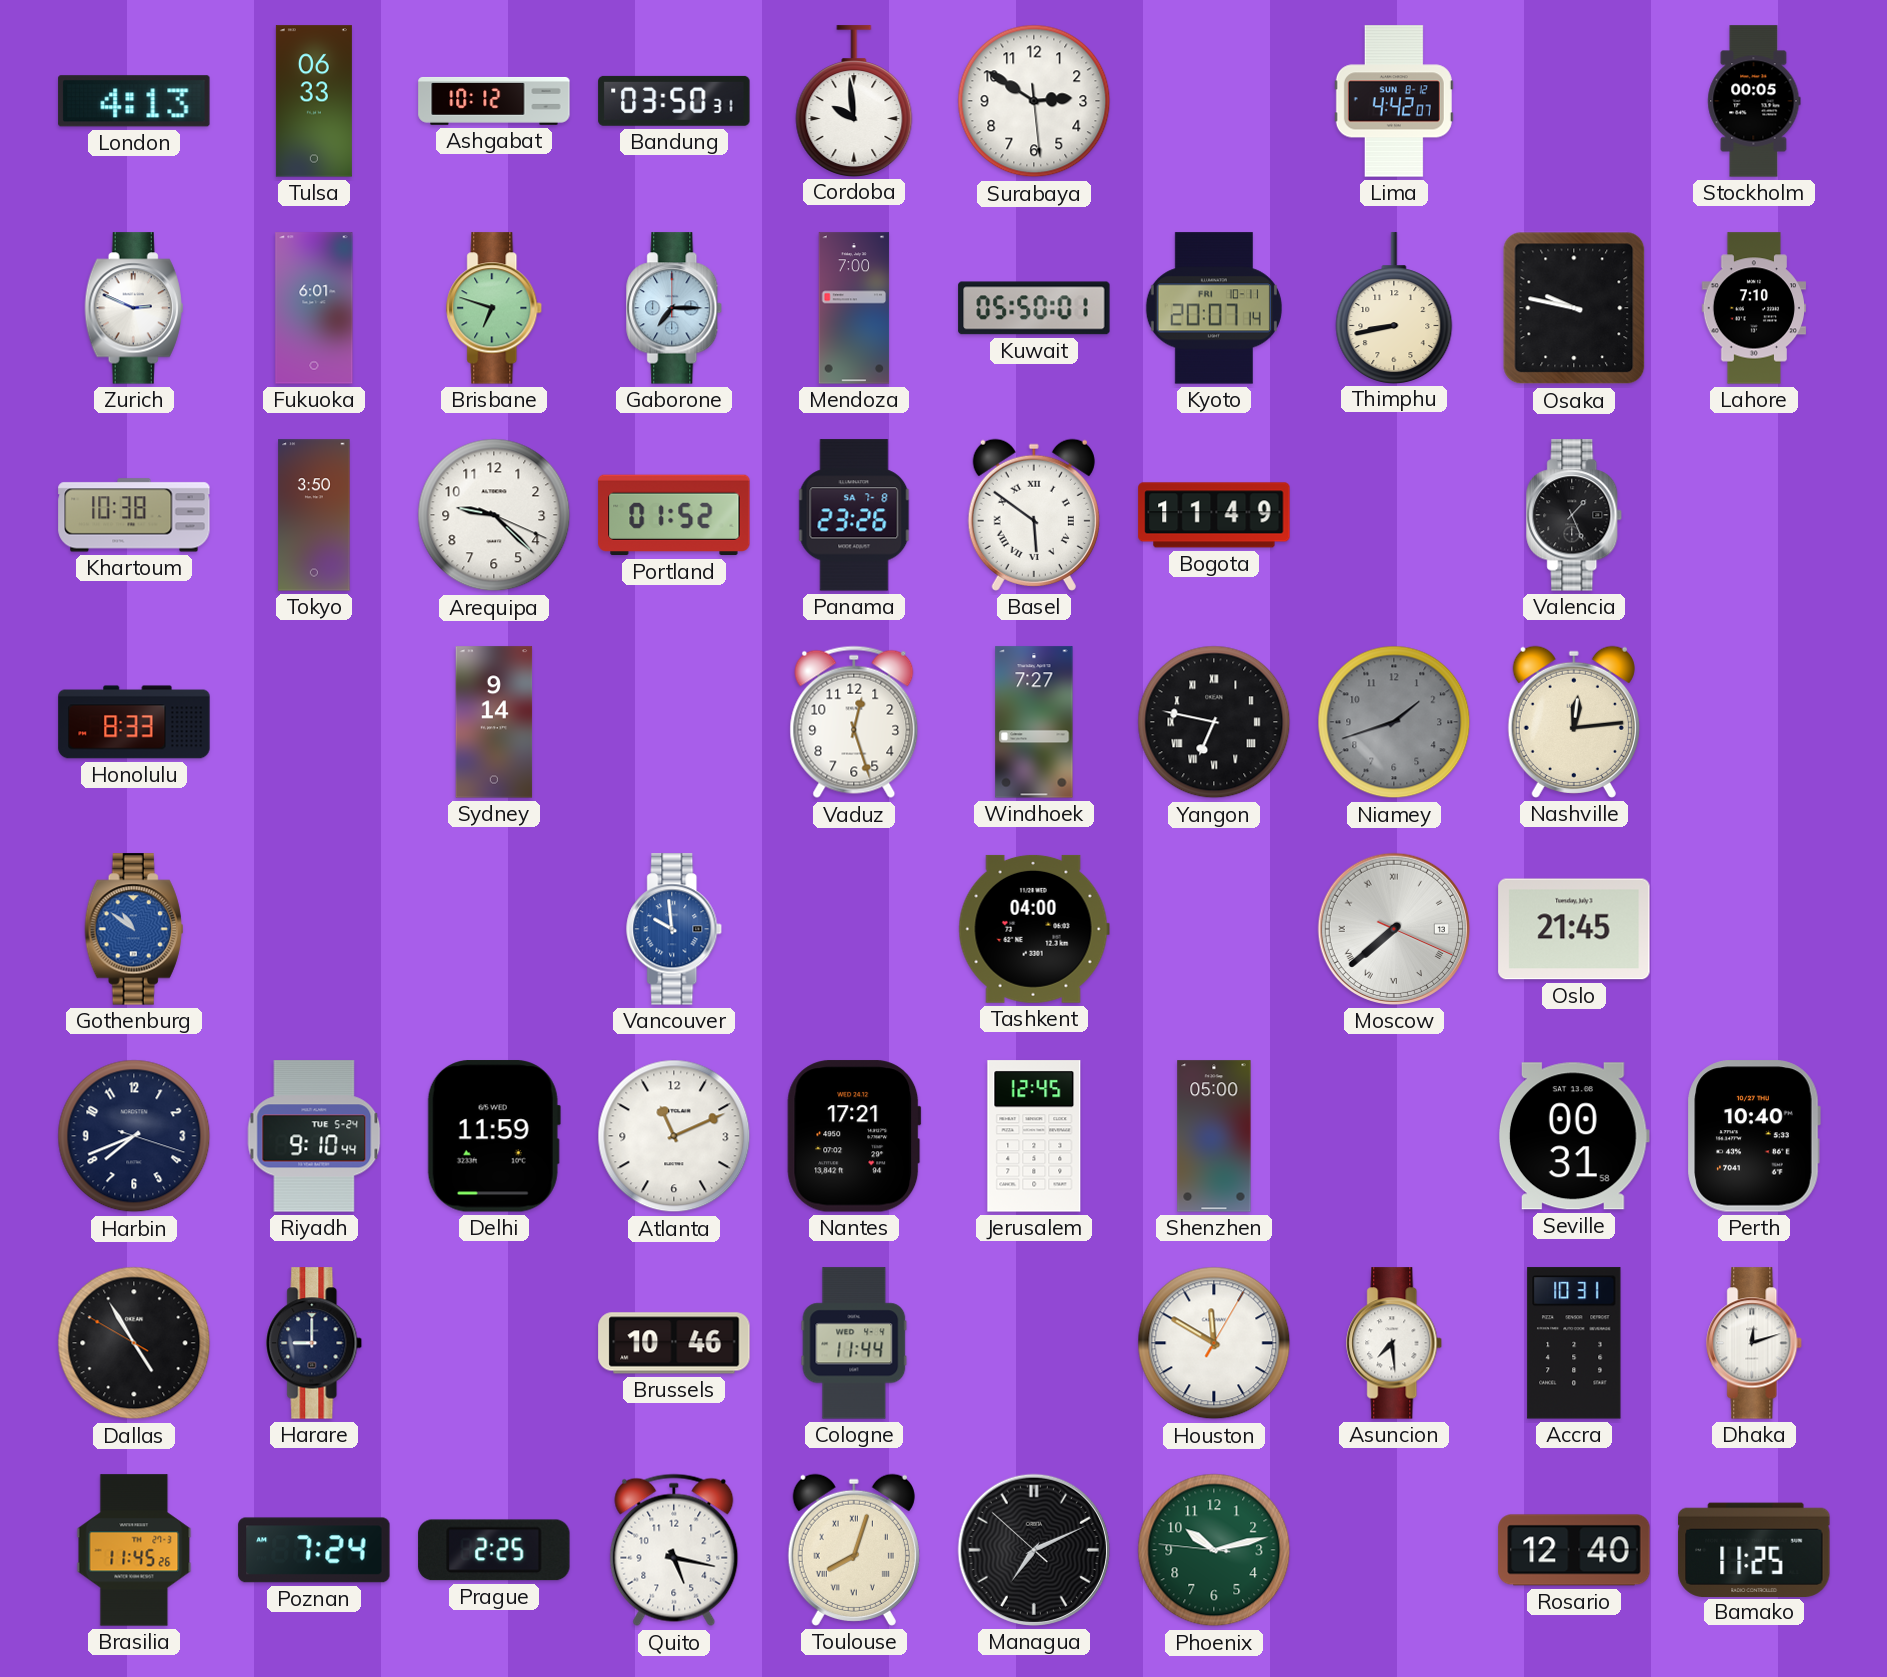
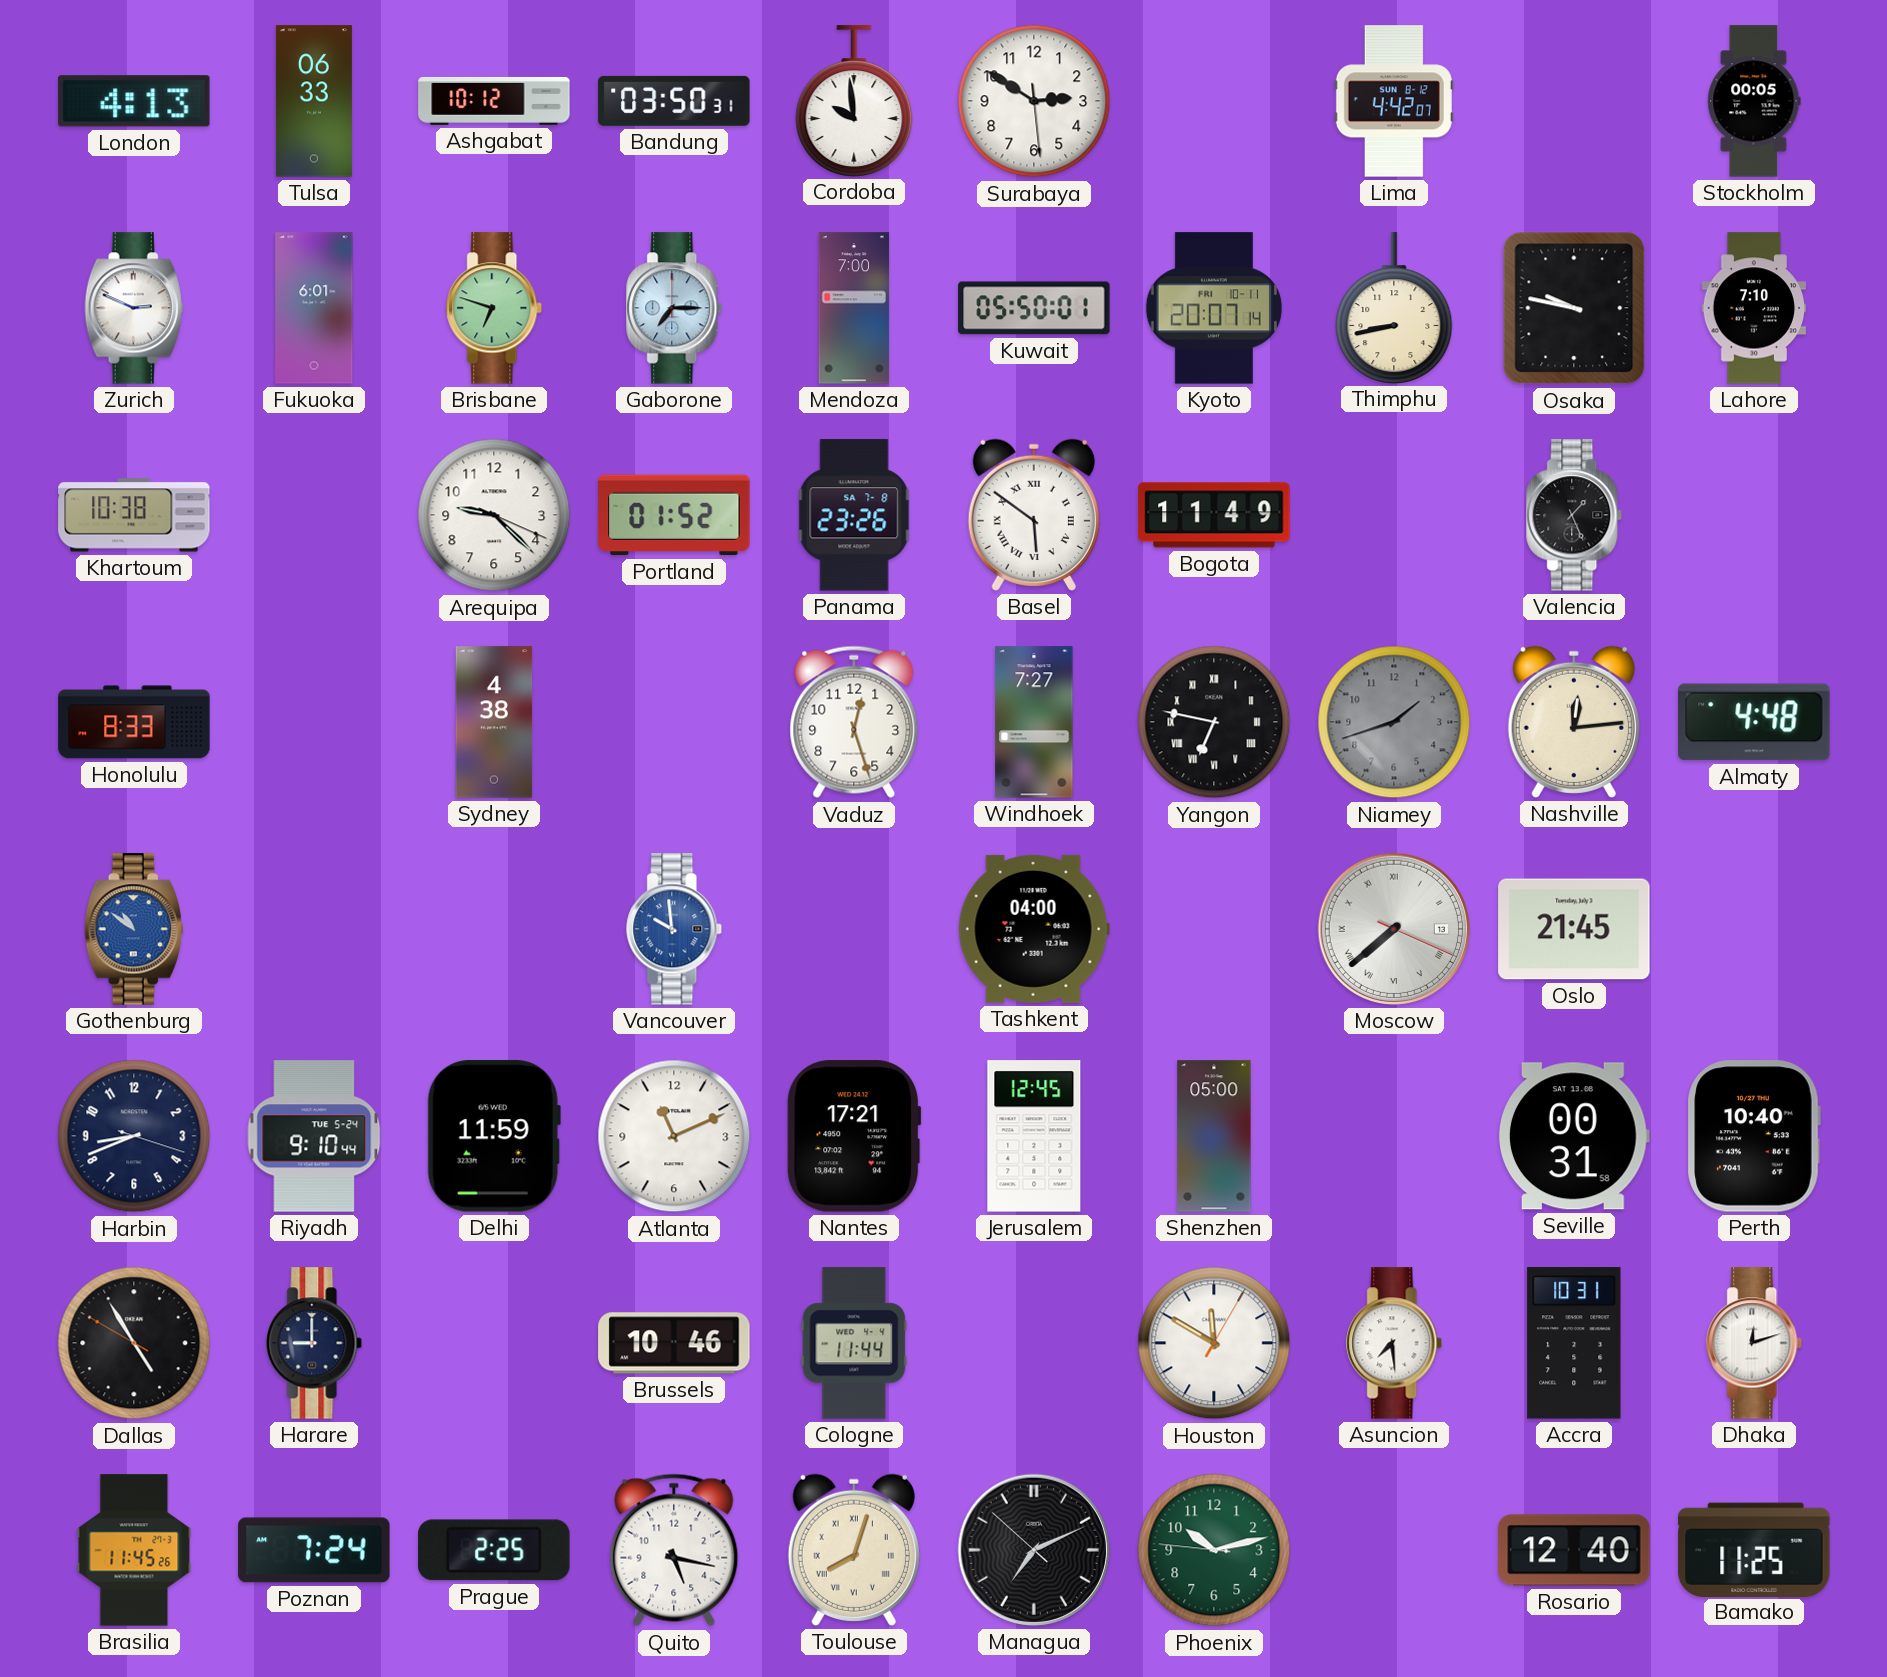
Tokyo: 3:50 -> none (314, 515)
Sydney: 9:14 -> 4:38 (494, 722)
Almaty: none -> 4:48 (1754, 722)
Harbin: 7:41 -> 8:41 (134, 1136)
